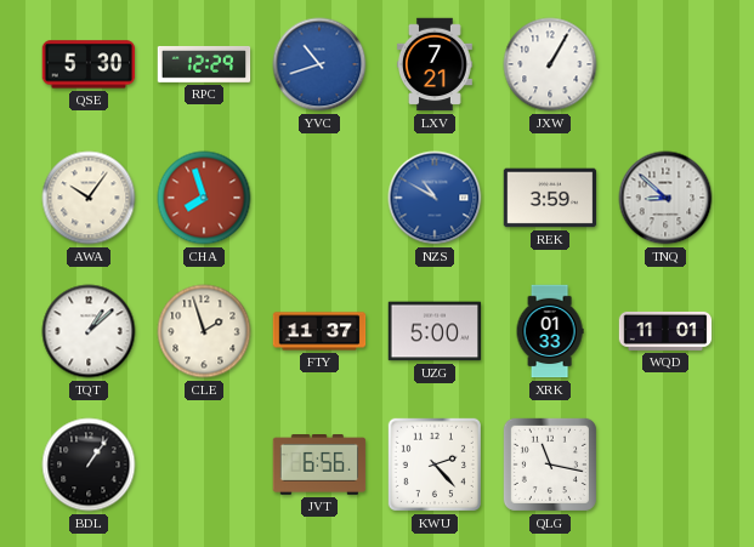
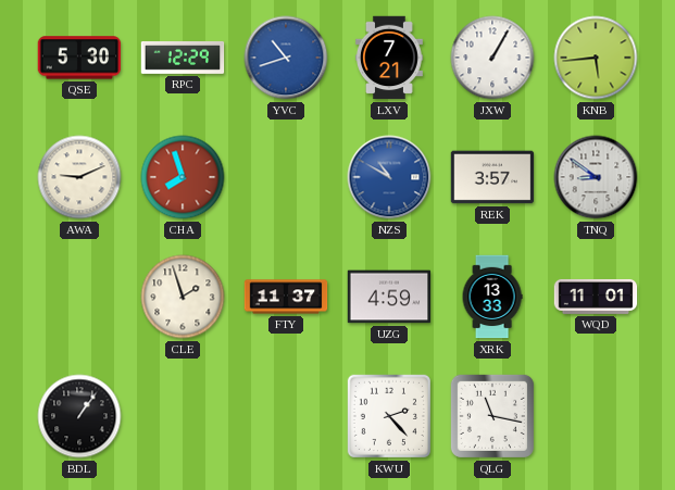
KNB: none -> 5:44 (596, 58)
AWA: 10:06 -> 9:11 (79, 177)
REK: 3:59 -> 3:57 (492, 177)
TNQ: 8:52 -> 8:51 (596, 177)
TQT: 1:08 -> none (89, 331)
UZG: 5:00 -> 4:59 (389, 297)
XRK: 01:33 -> 13:33 (492, 297)
JVT: 6:56 -> none (319, 466)
